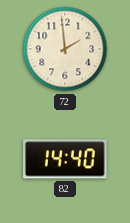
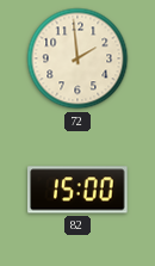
82: 14:40 -> 15:00 (77, 190)
